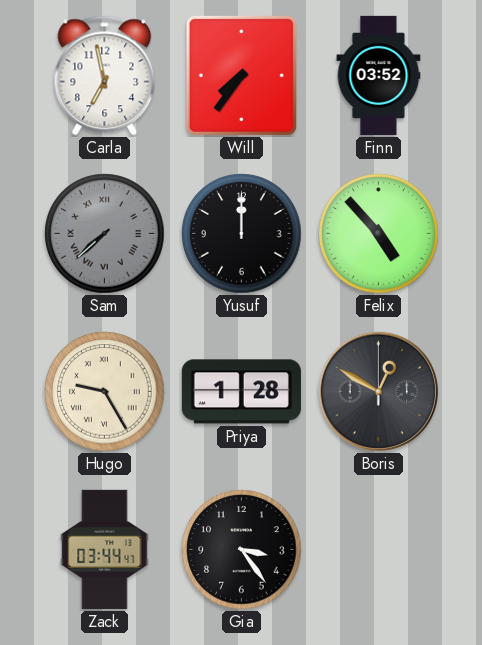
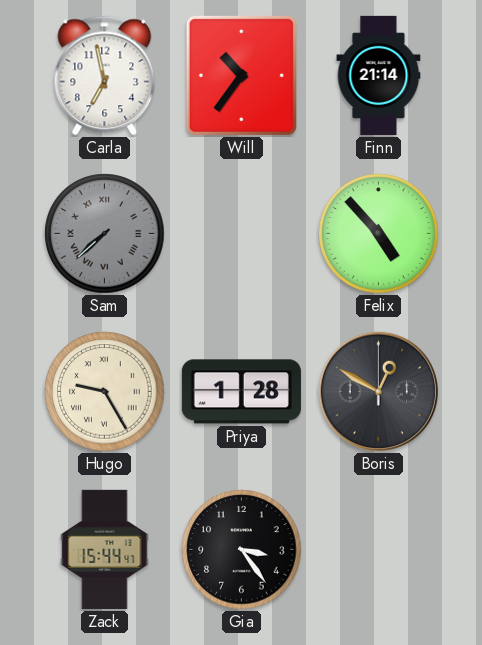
Will: 7:36 -> 10:36 (241, 75)
Finn: 03:52 -> 21:14 (379, 75)
Yusuf: 12:00 -> none (242, 234)
Zack: 03:44 -> 15:44 (105, 549)
